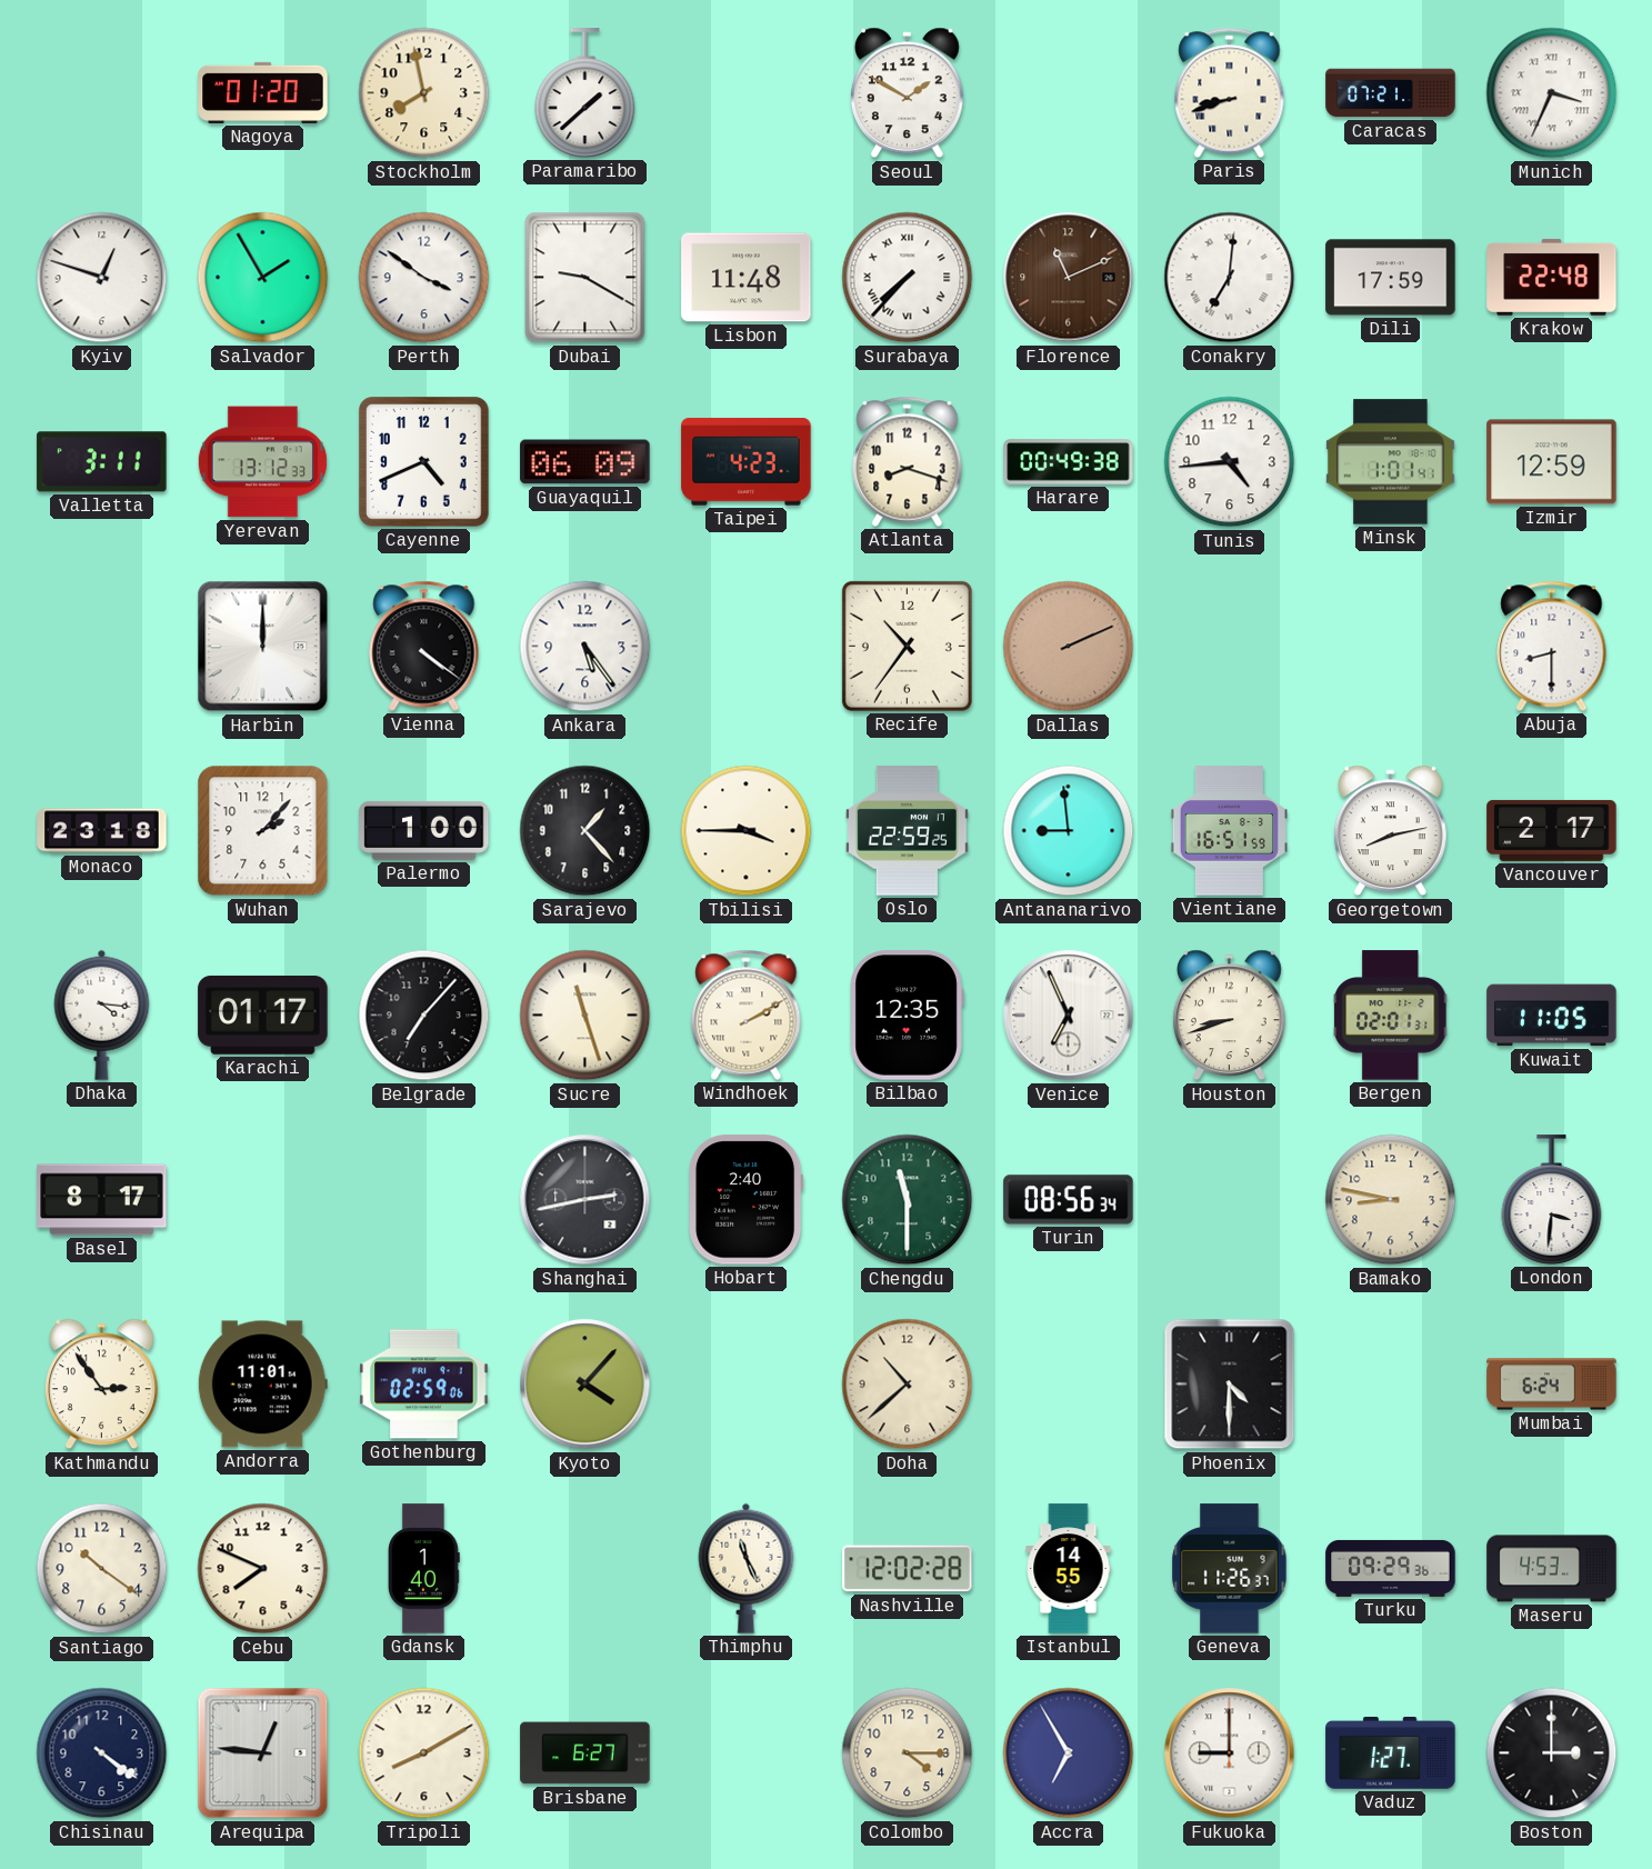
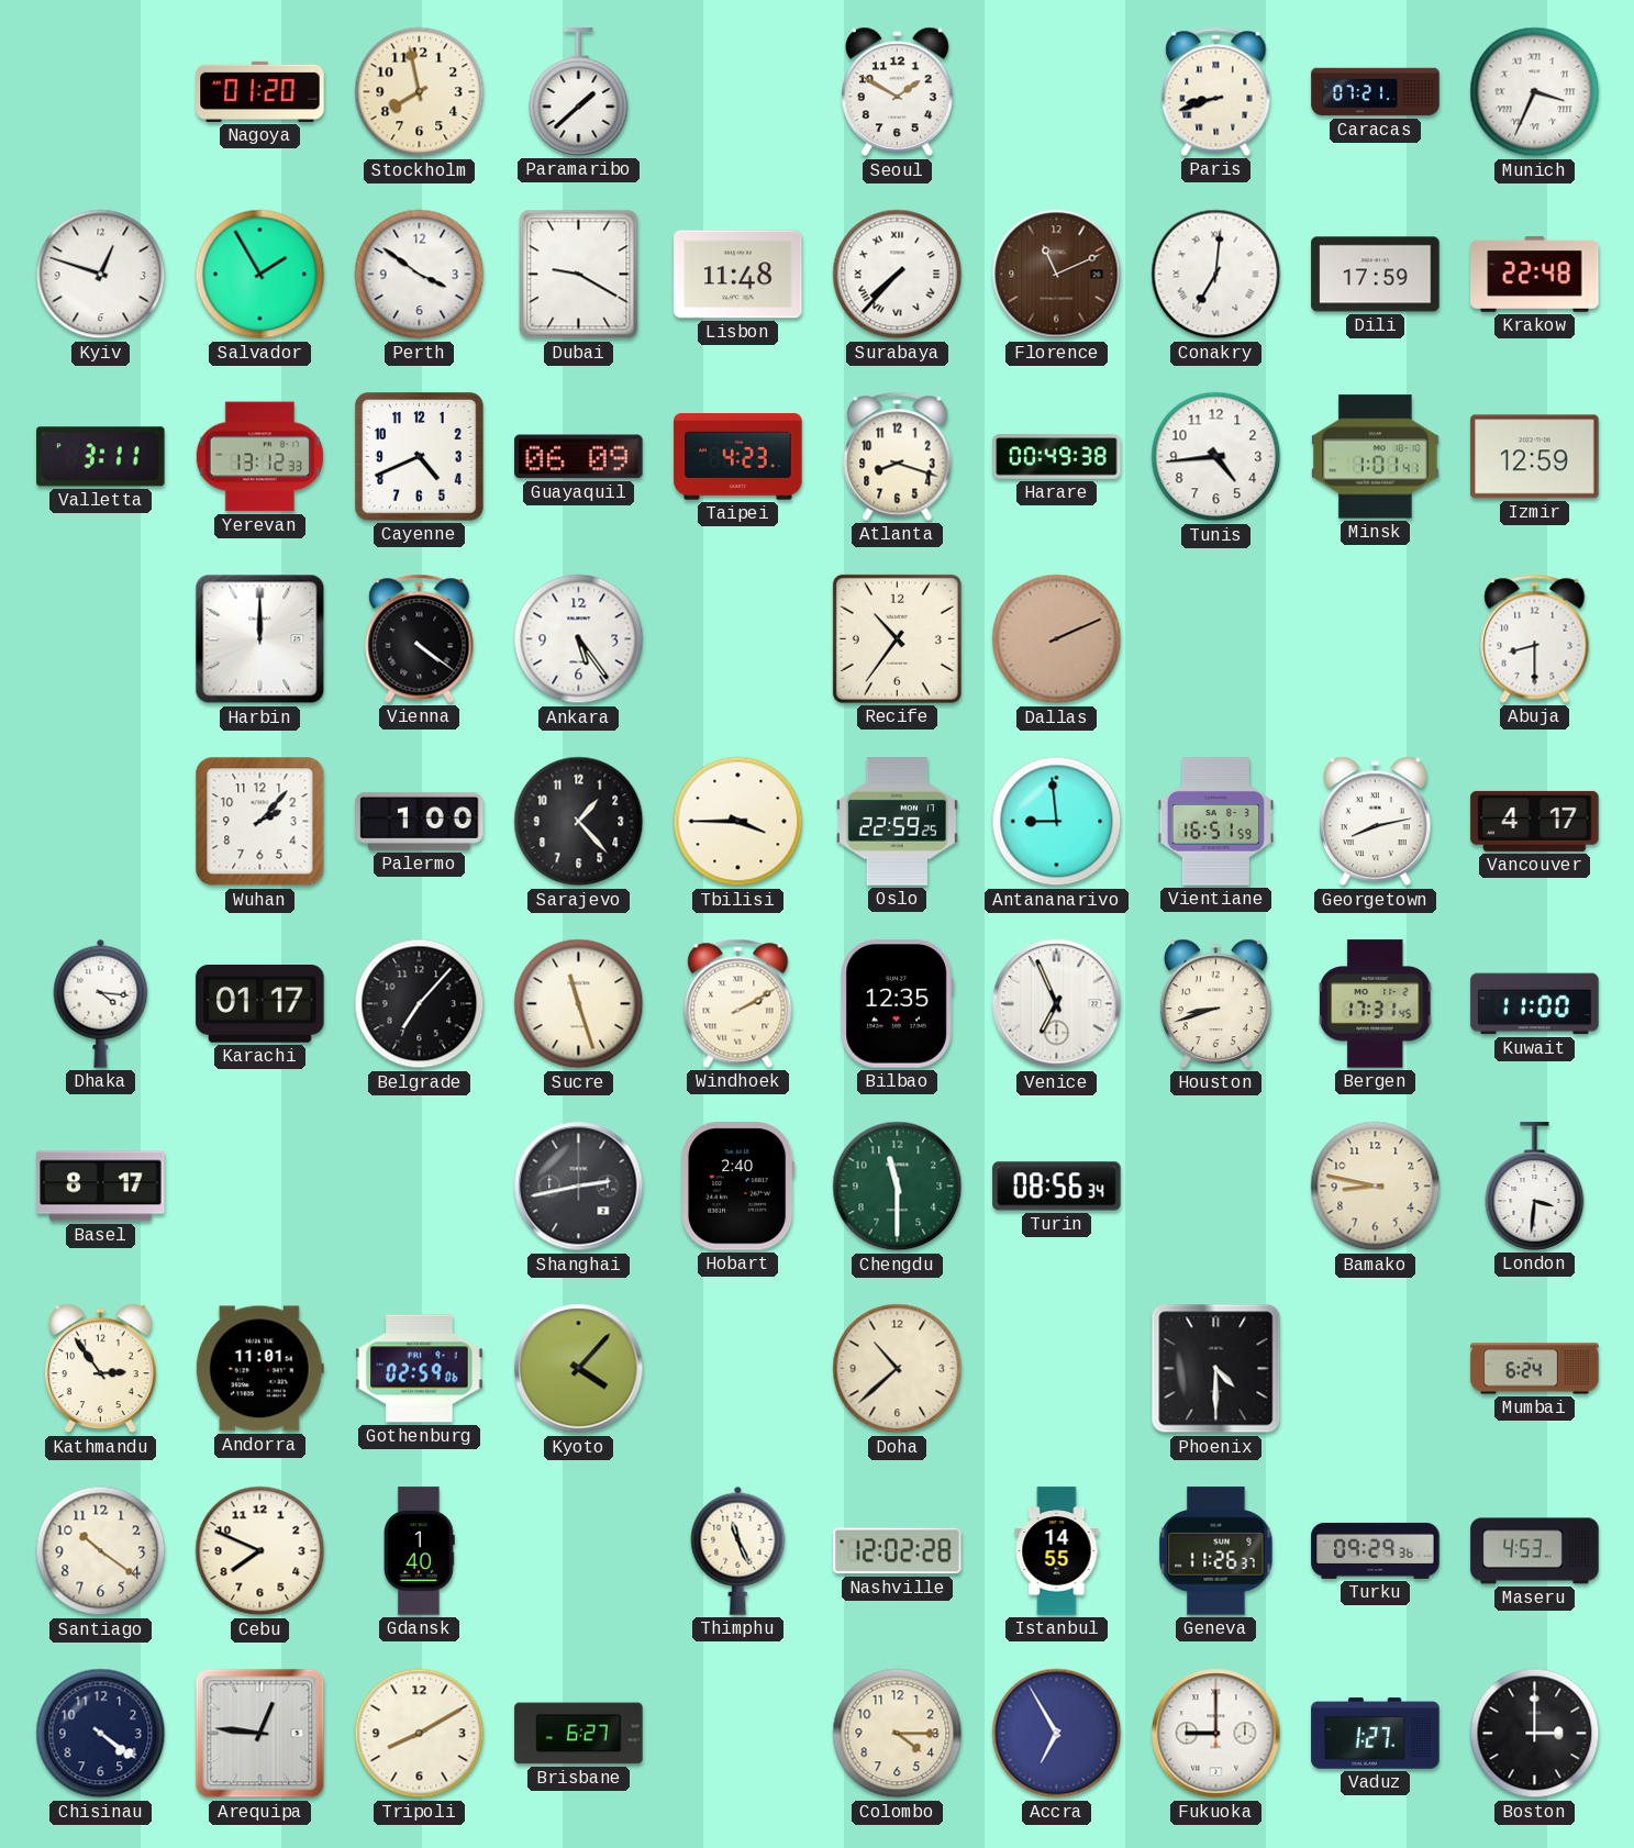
Monaco: 23:18 -> none (102, 831)
Vancouver: 2:17 -> 4:17 (1535, 821)
Bergen: 02:01 -> 17:31 (1376, 1004)
Kuwait: 11:05 -> 11:00 (1535, 1004)
